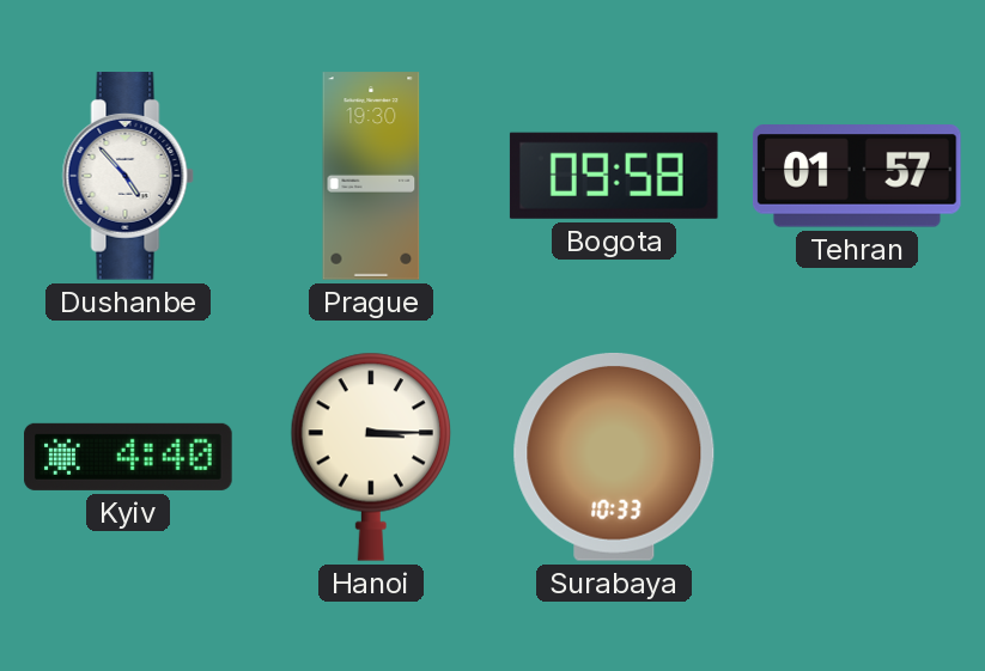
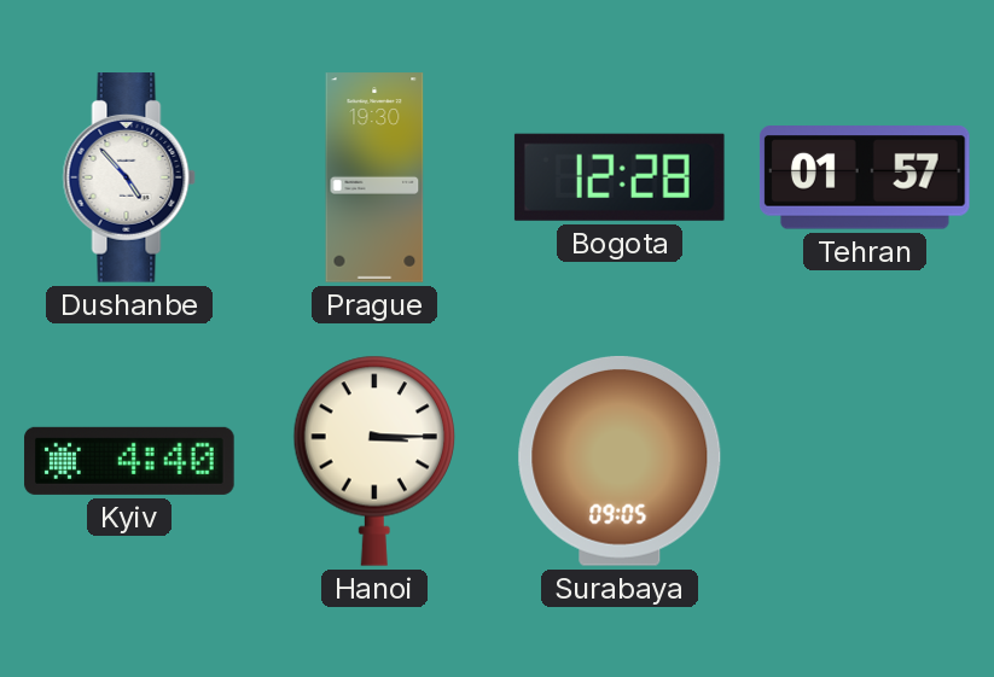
Bogota: 09:58 -> 12:28 (620, 177)
Surabaya: 10:33 -> 09:05 (620, 461)
